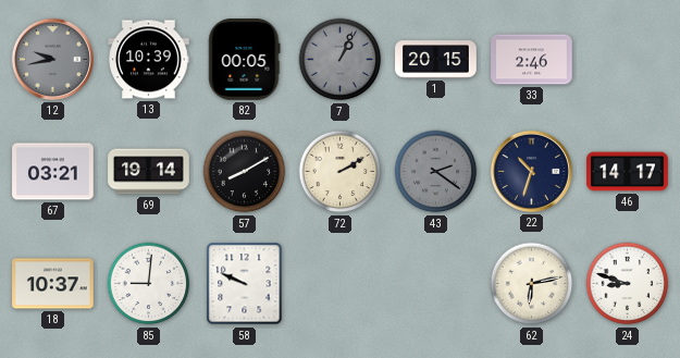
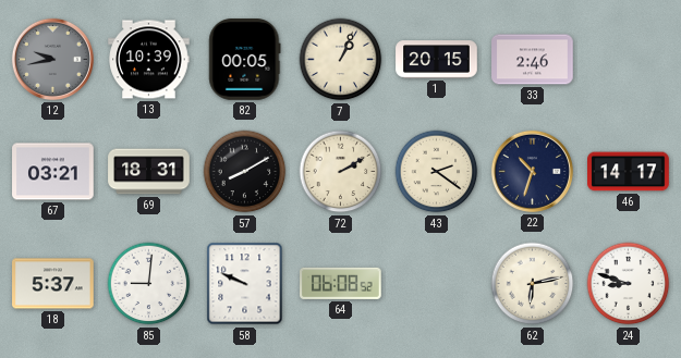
7 dial: grey -> cream (341, 60)
69: 19:14 -> 18:31 (149, 172)
43 dial: grey -> cream (437, 172)
18: 10:37 -> 5:37 (53, 284)
64: none -> 06:08 (341, 283)
